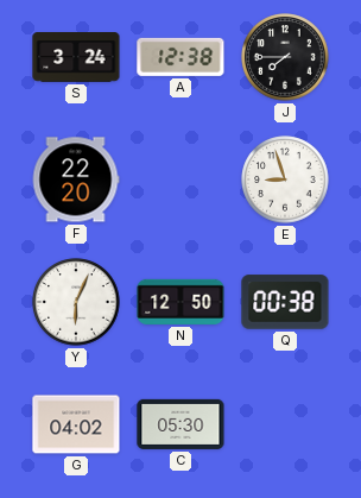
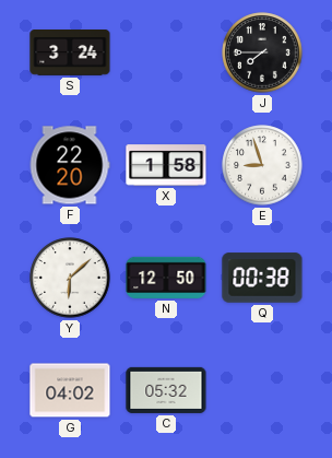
A: 12:38 -> none (180, 57)
X: none -> 1:58 (166, 165)
Y: 6:04 -> 6:08 (70, 278)
C: 05:30 -> 05:32 (166, 390)
